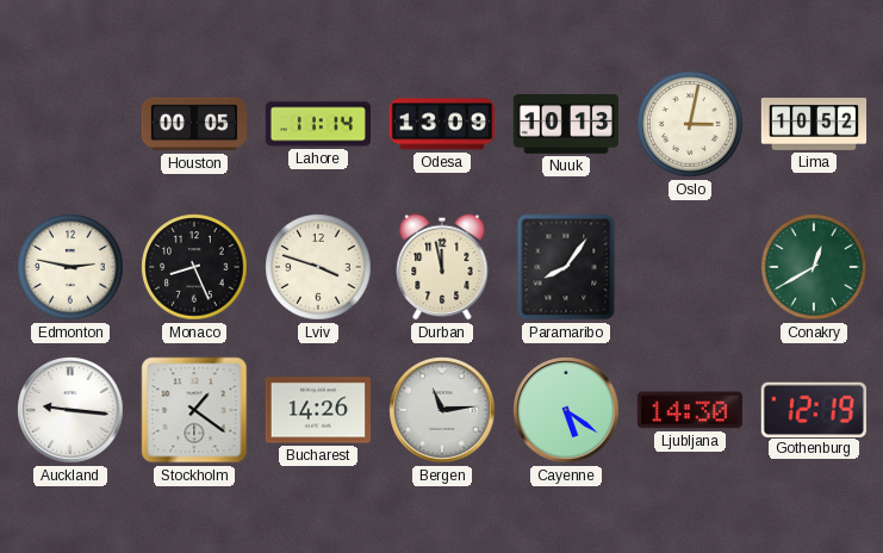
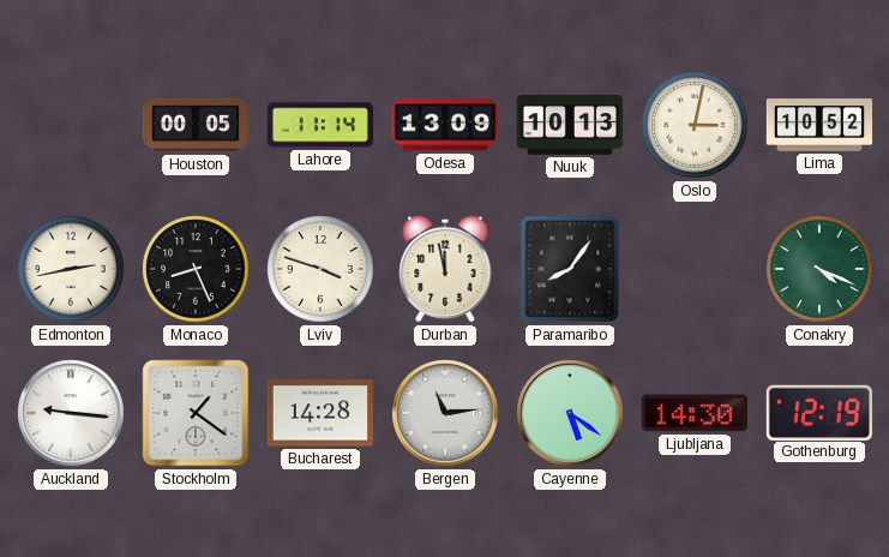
Edmonton: 2:47 -> 2:43 (71, 269)
Conakry: 12:40 -> 4:19 (819, 269)
Bucharest: 14:26 -> 14:28 (319, 413)
